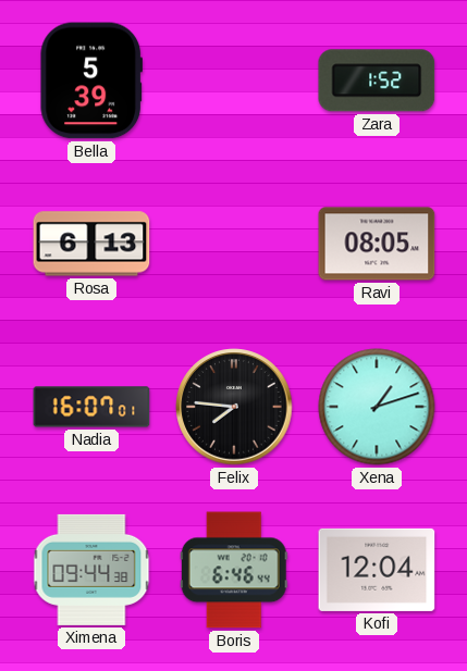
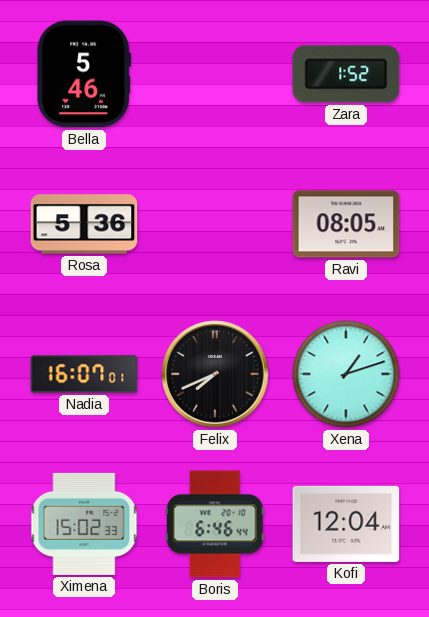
Bella: 5:39 -> 5:46 (83, 74)
Rosa: 6:13 -> 5:36 (84, 224)
Felix: 7:46 -> 7:41 (215, 374)
Ximena: 09:44 -> 15:02 (84, 524)
